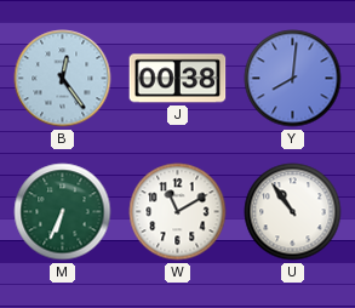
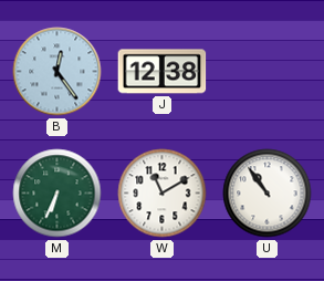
J: 00:38 -> 12:38 (163, 72)
Y: 8:01 -> none (293, 79)
